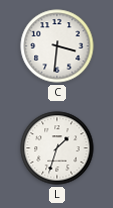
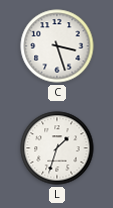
C: 3:31 -> 3:27 (57, 46)
